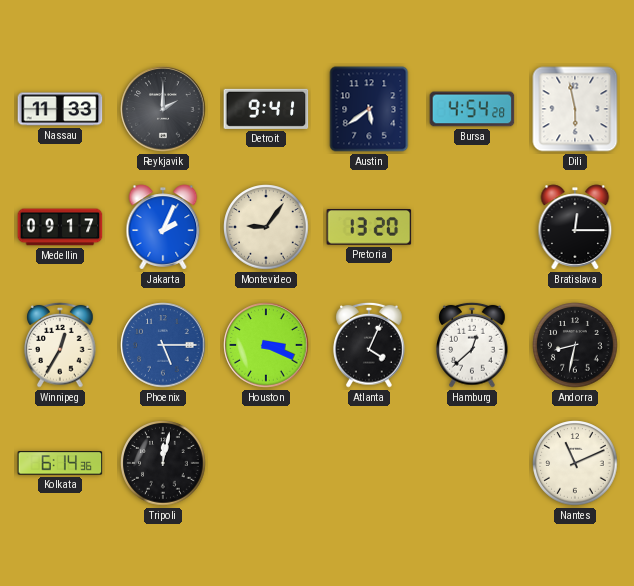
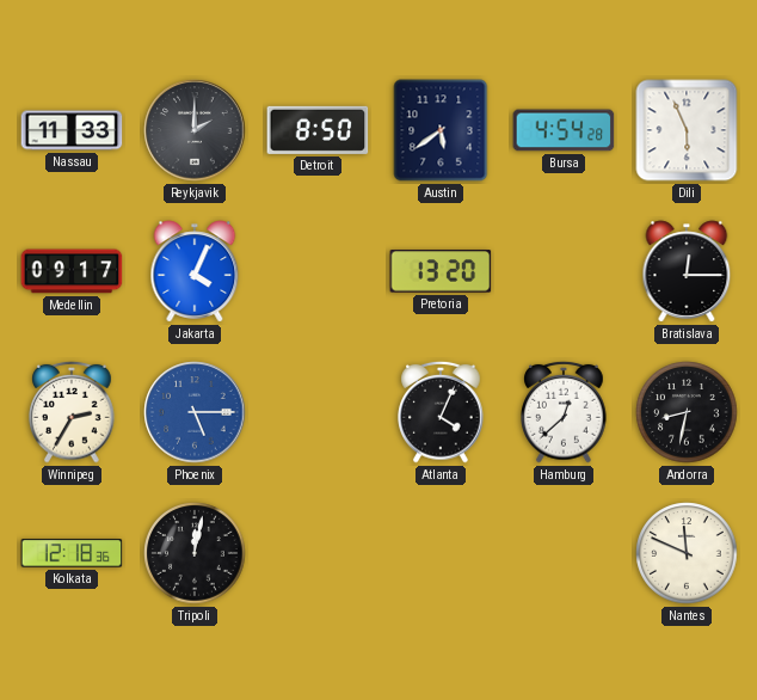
Detroit: 9:41 -> 8:50 (318, 130)
Dili: 5:58 -> 5:56 (687, 130)
Jakarta: 2:04 -> 4:04 (195, 271)
Montevideo: 9:06 -> none (266, 227)
Winnipeg: 12:35 -> 2:35 (72, 412)
Houston: 3:19 -> none (266, 345)
Kolkata: 6:14 -> 12:18 (72, 553)
Nantes: 11:11 -> 11:49 (687, 553)
